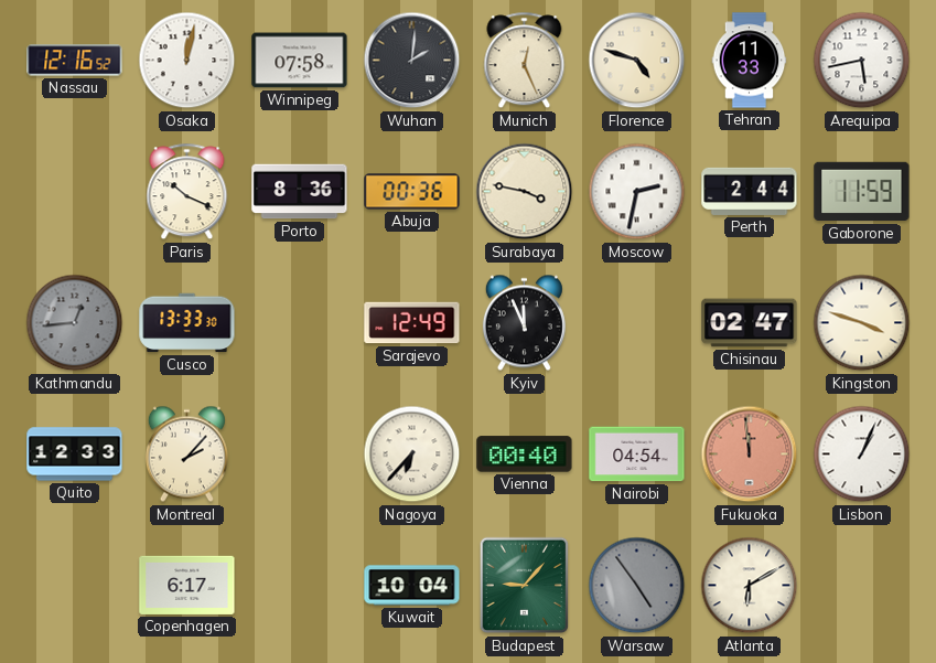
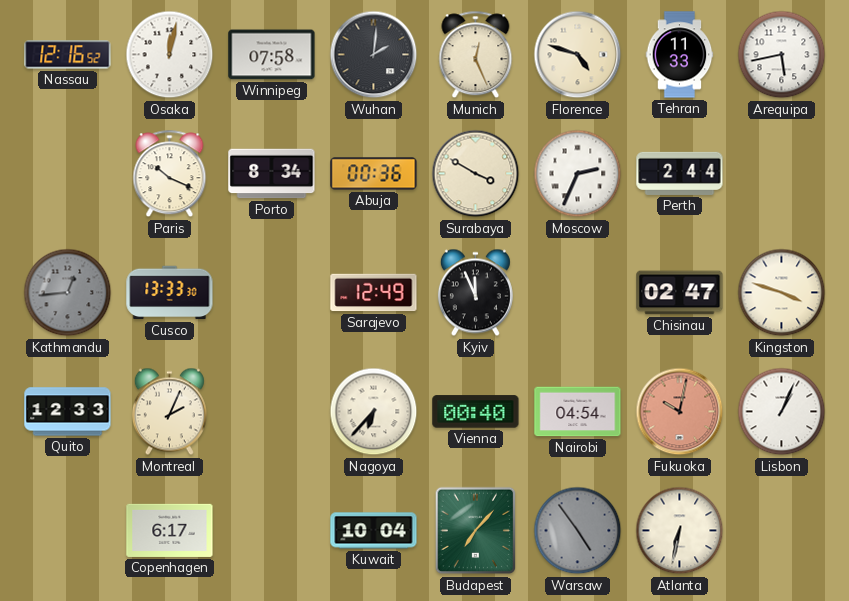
Porto: 8:36 -> 8:34 (272, 174)
Surabaya: 3:47 -> 3:50 (476, 174)
Moscow: 2:32 -> 2:34 (578, 174)
Gaborone: 11:59 -> none (862, 192)
Montreal: 2:07 -> 2:04 (169, 412)
Fukuoka: 11:59 -> 10:02 (680, 412)
Budapest: 9:07 -> 7:07 (476, 531)
Atlanta: 6:10 -> 6:32 (680, 531)
